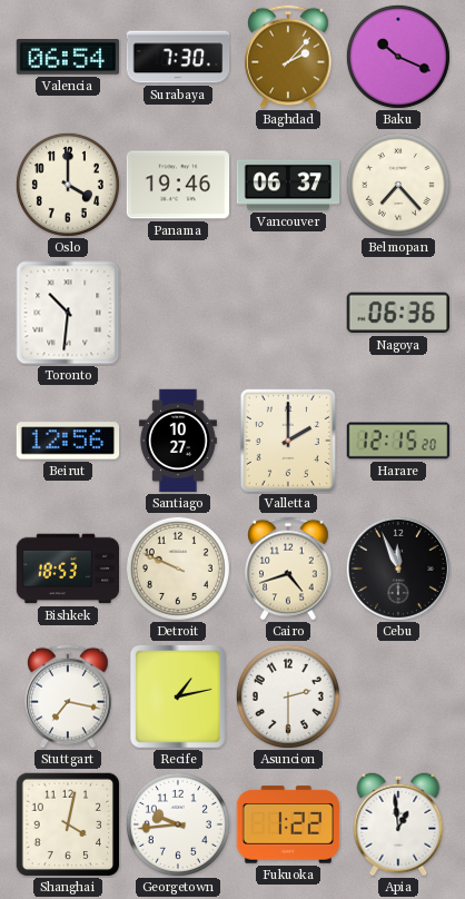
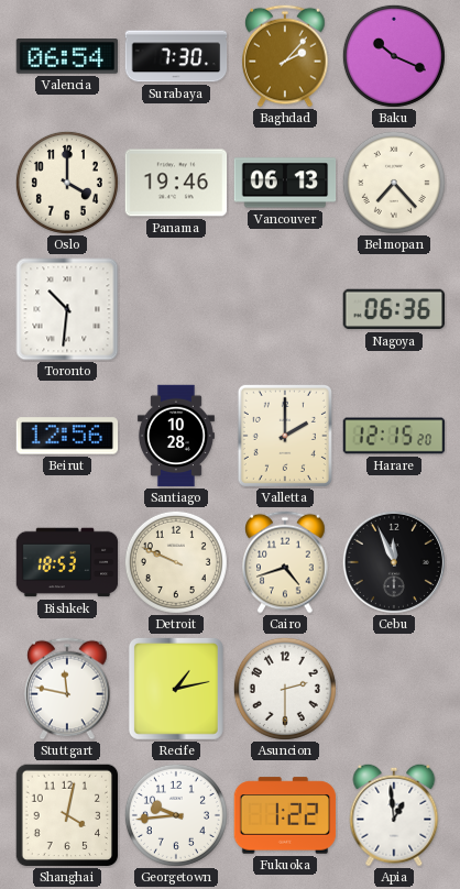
Vancouver: 06:37 -> 06:13 (285, 183)
Santiago: 10:27 -> 10:28 (176, 436)
Stuttgart: 7:17 -> 11:47 (67, 689)
